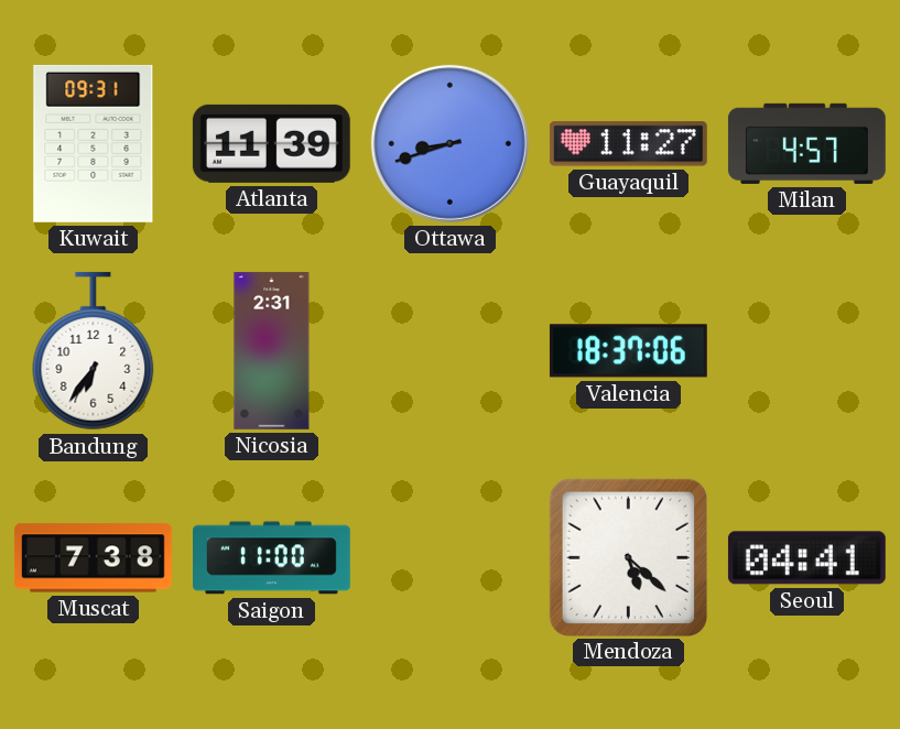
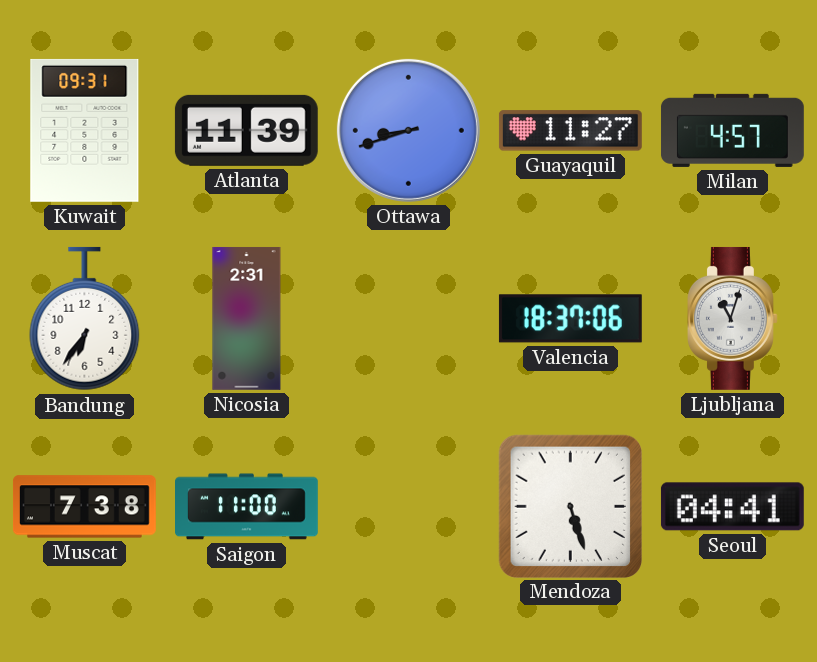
Ljubljana: none -> 11:03 (732, 318)
Mendoza: 5:22 -> 5:27 (570, 506)
